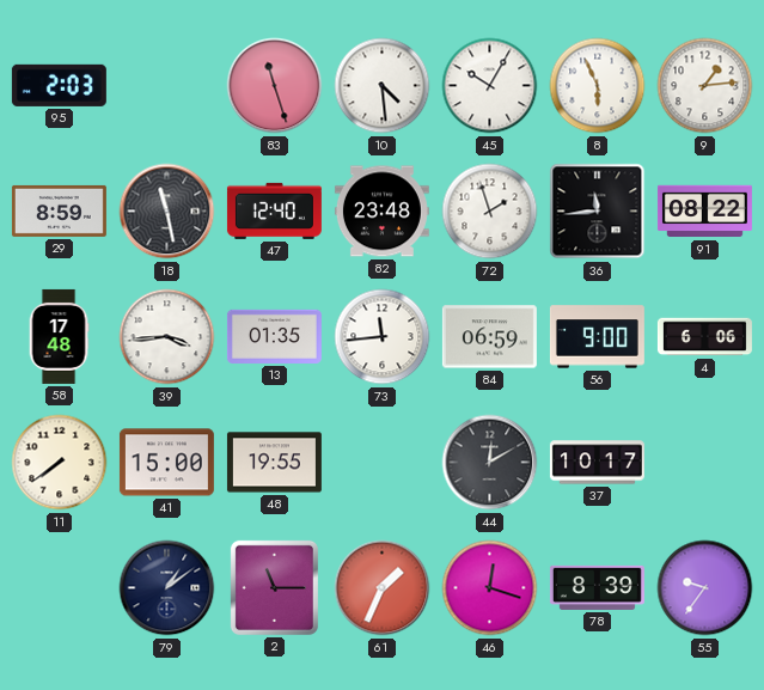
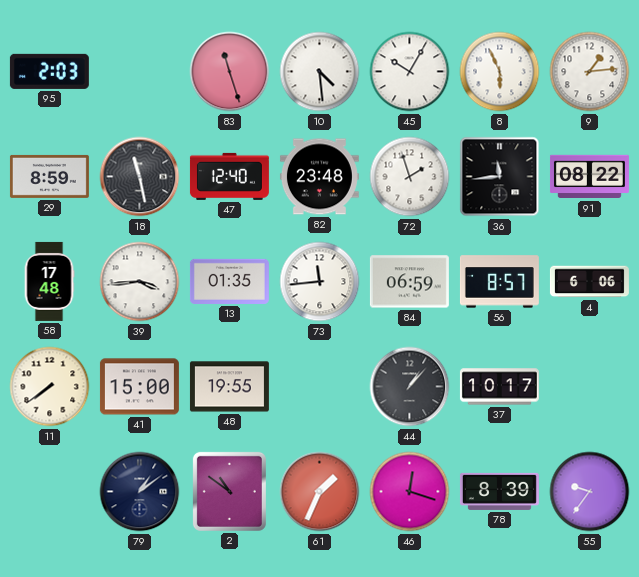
56: 9:00 -> 8:57 (499, 282)
44: 12:10 -> 1:07 (410, 387)
2: 11:15 -> 10:51 (229, 491)
